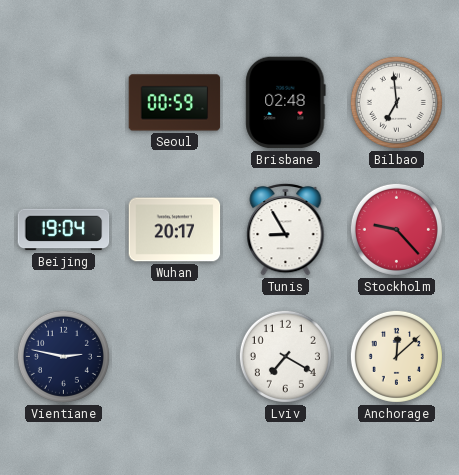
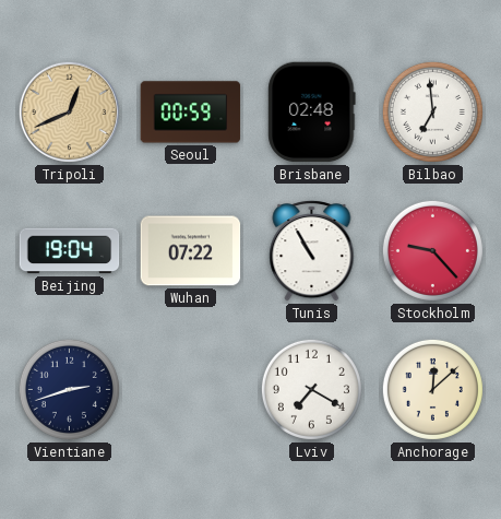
Tripoli: none -> 12:41 (69, 111)
Wuhan: 20:17 -> 07:22 (191, 251)
Tunis: 8:55 -> 10:55 (312, 250)
Vientiane: 2:47 -> 2:42 (69, 389)
